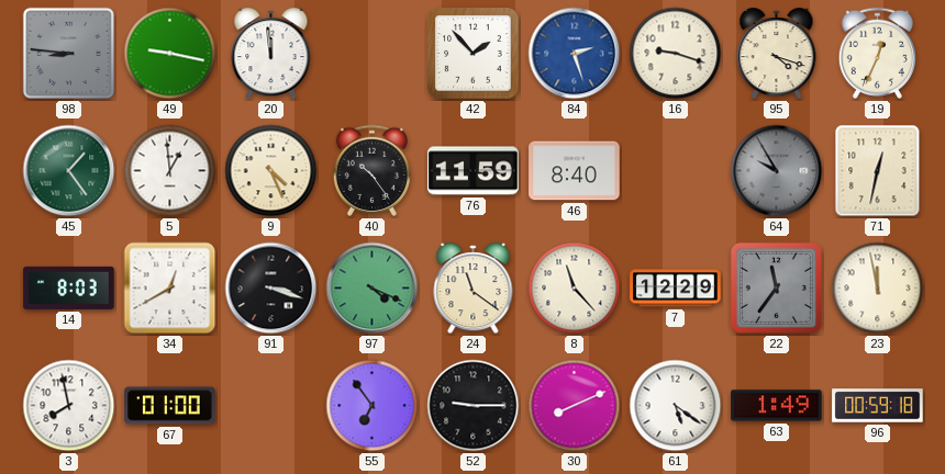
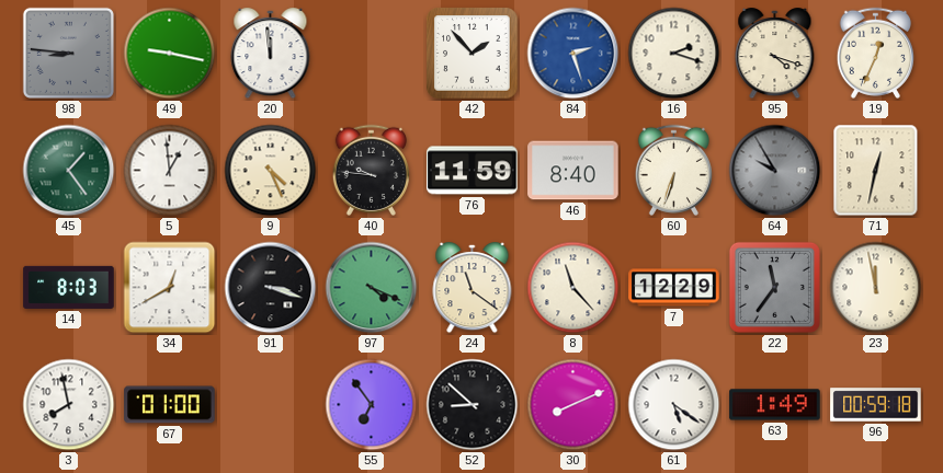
16: 9:18 -> 2:18 (674, 54)
40: 10:24 -> 9:46 (371, 170)
60: none -> 6:33 (673, 170)
52: 9:15 -> 8:52 (473, 405)
